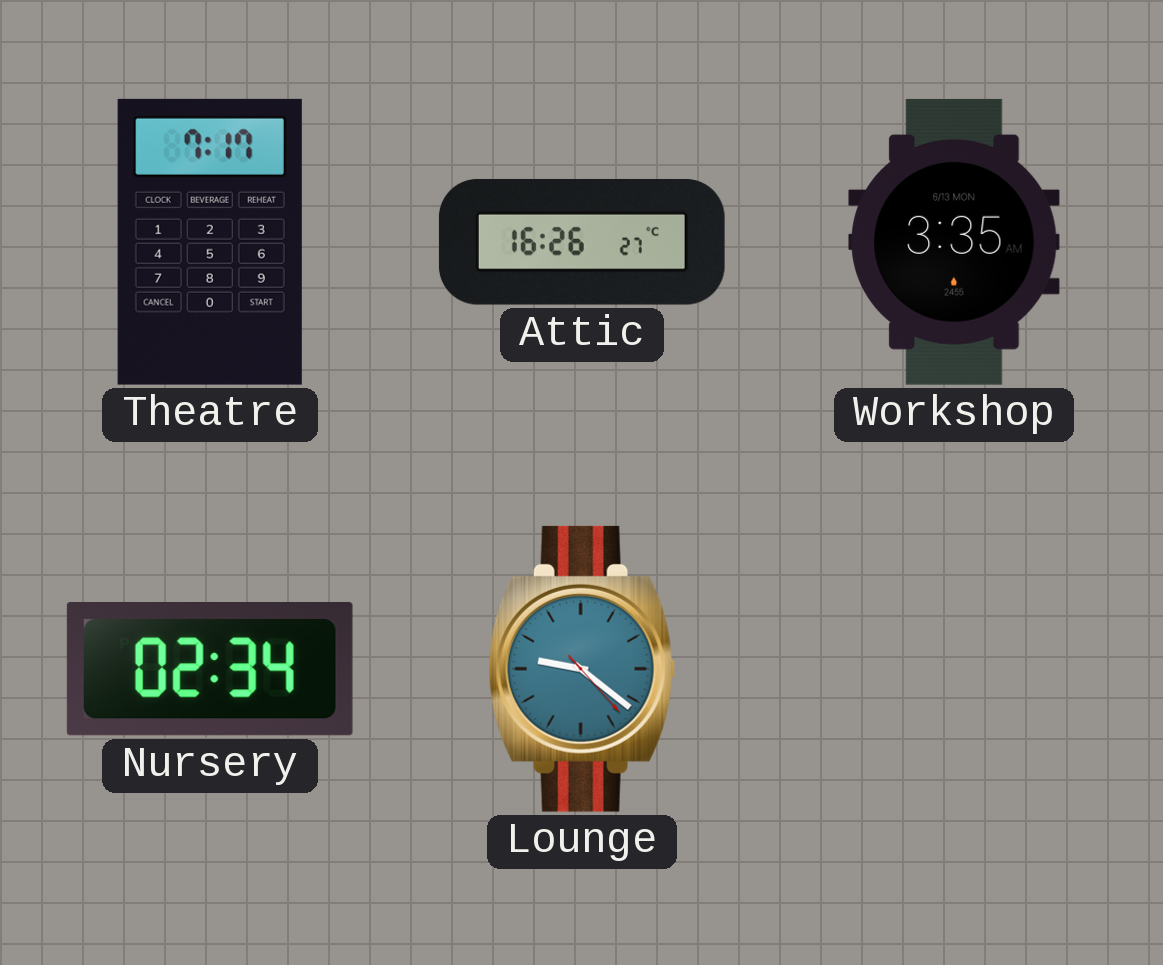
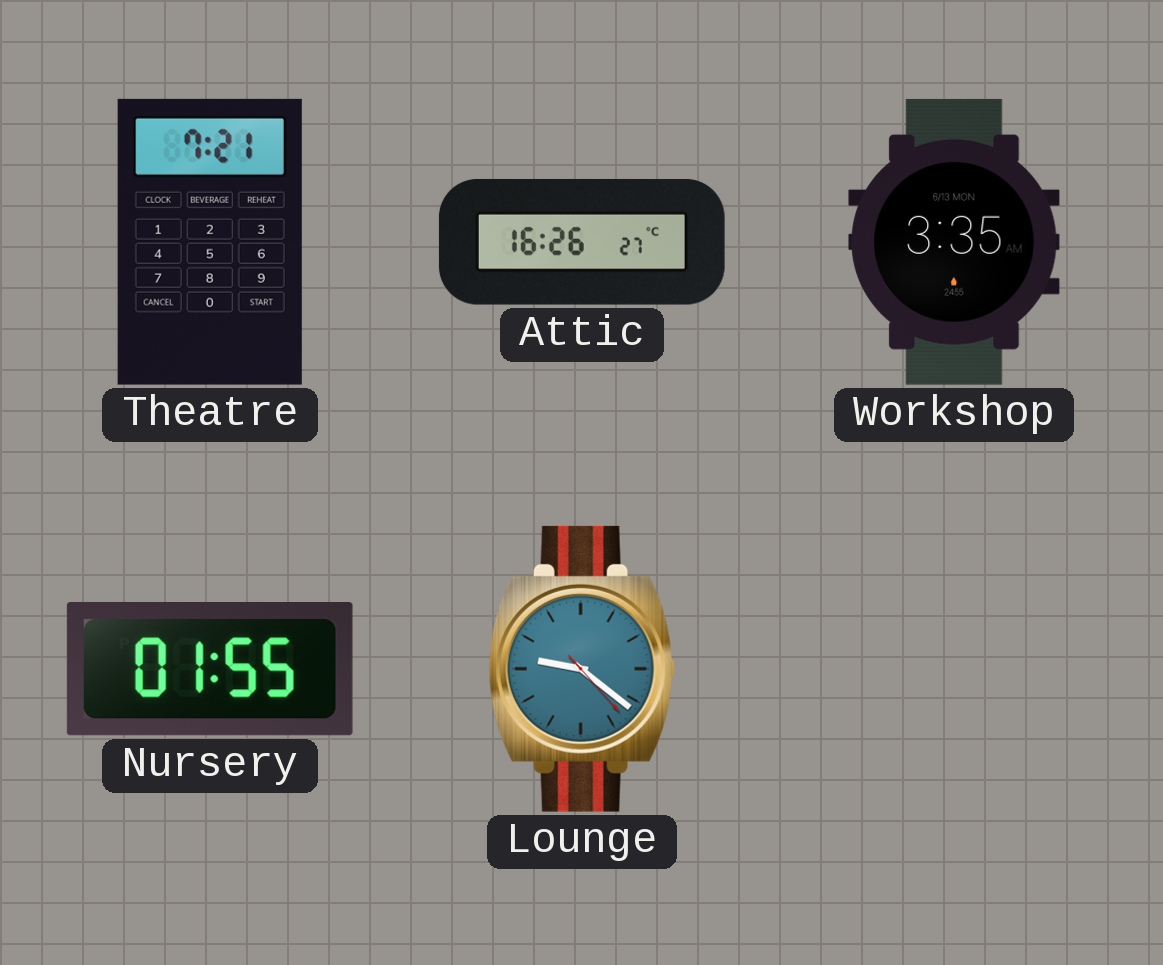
Theatre: 7:17 -> 7:21 (210, 242)
Nursery: 02:34 -> 01:55 (210, 670)
